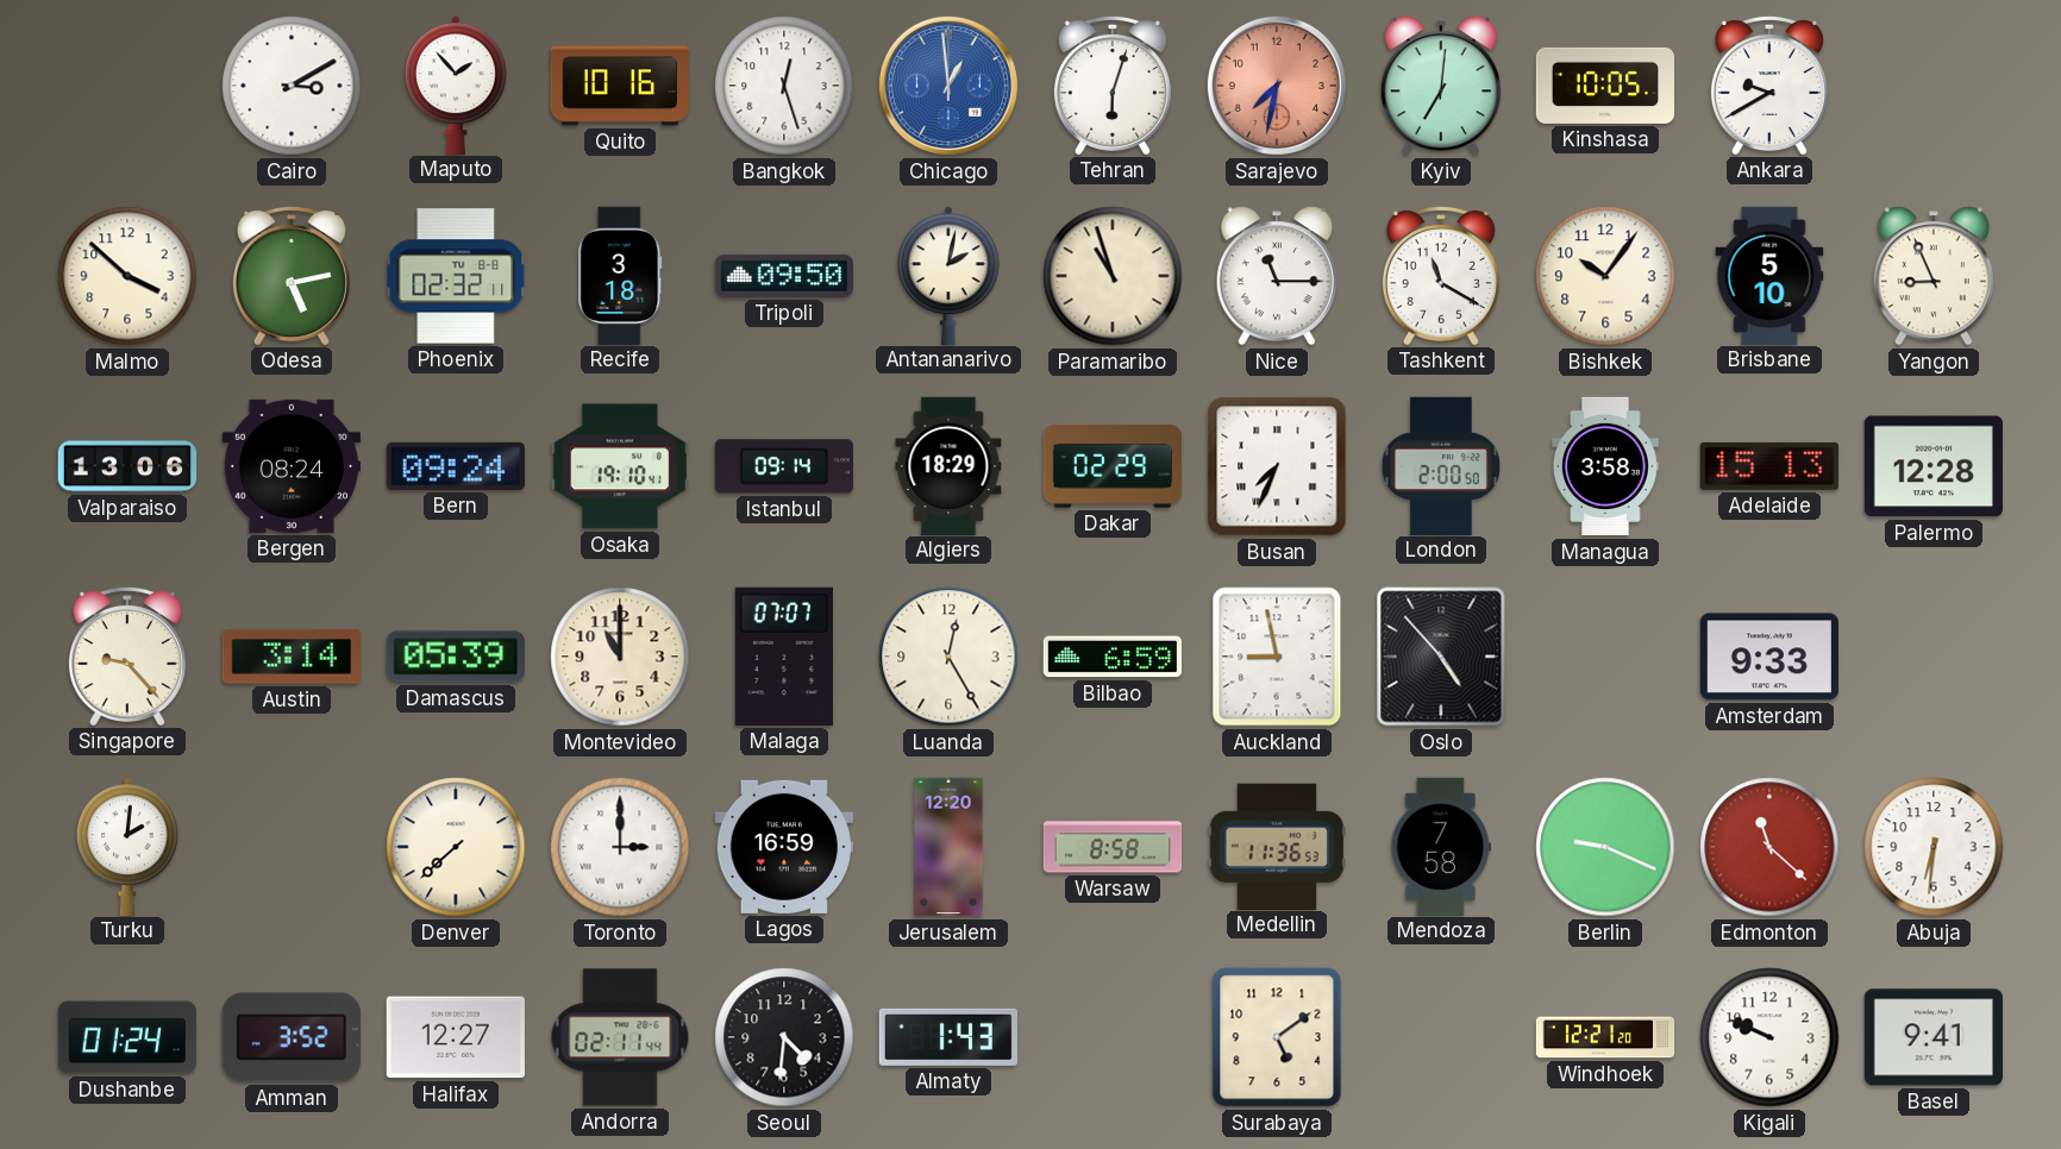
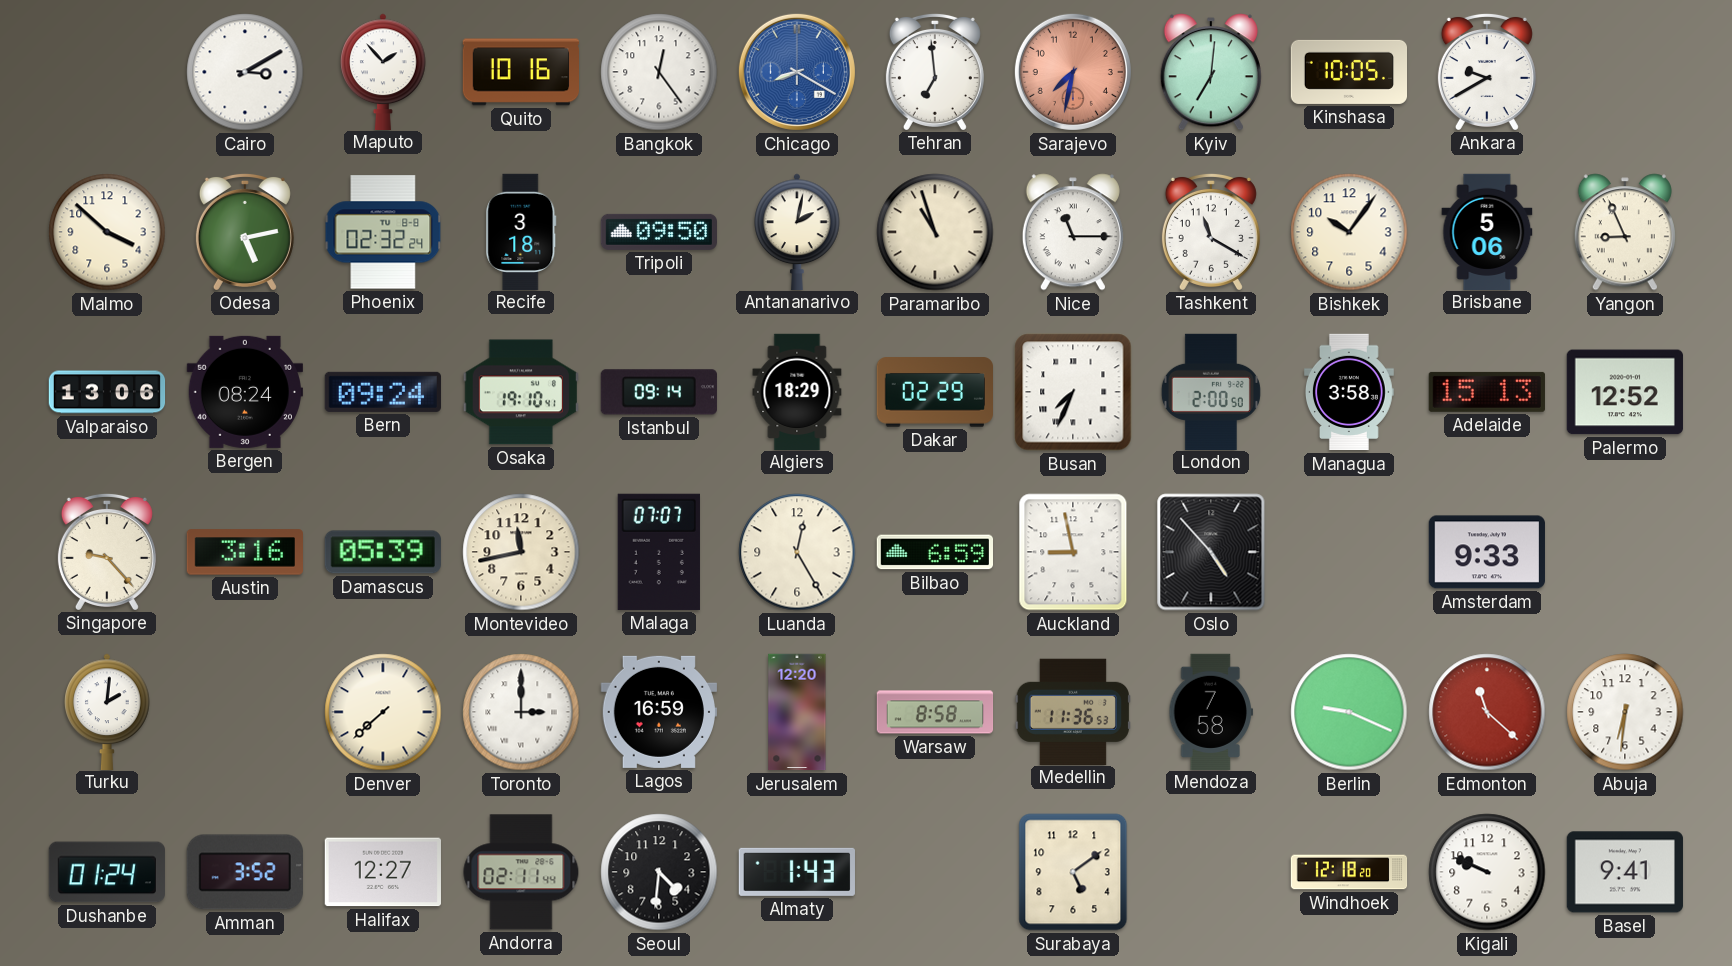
Bangkok: 12:27 -> 12:24 (659, 72)
Chicago: 12:59 -> 8:20 (797, 72)
Tehran: 6:03 -> 6:59 (935, 71)
Phoenix: 02:32:11 -> 02:32:24 (383, 232)
Brisbane: 5:10 -> 5:06 (1487, 231)
Palermo: 12:28 -> 12:52 (1625, 392)
Austin: 3:14 -> 3:16 (244, 552)
Montevideo: 11:00 -> 11:43 (521, 552)
Windhoek: 12:21 -> 12:18 (1349, 872)
